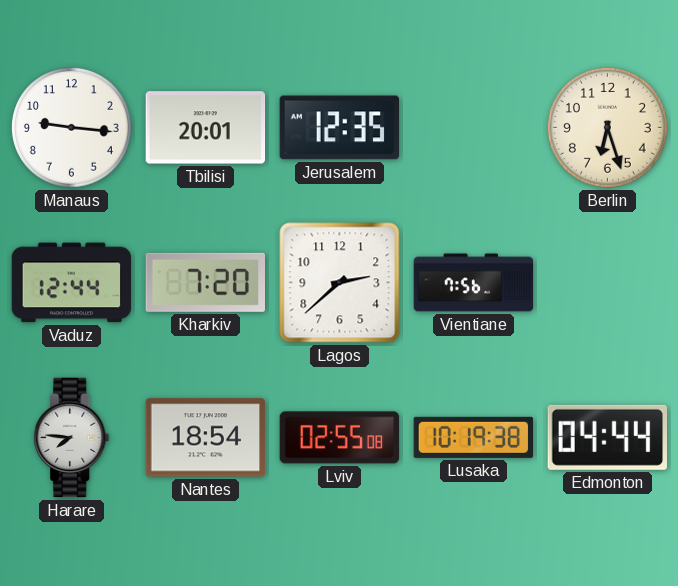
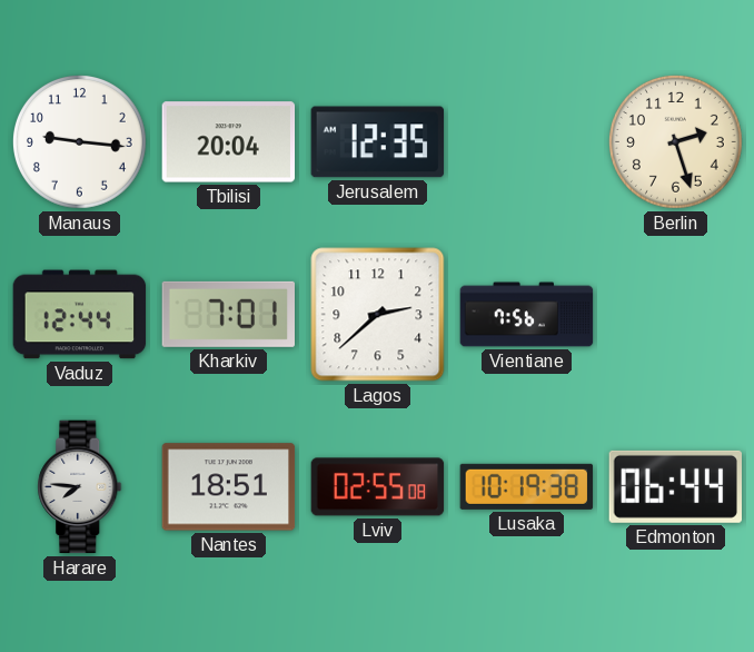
Tbilisi: 20:01 -> 20:04 (229, 142)
Berlin: 6:27 -> 2:27 (675, 141)
Kharkiv: 7:20 -> 7:01 (228, 314)
Nantes: 18:54 -> 18:51 (229, 487)
Edmonton: 04:44 -> 06:44 (675, 486)
